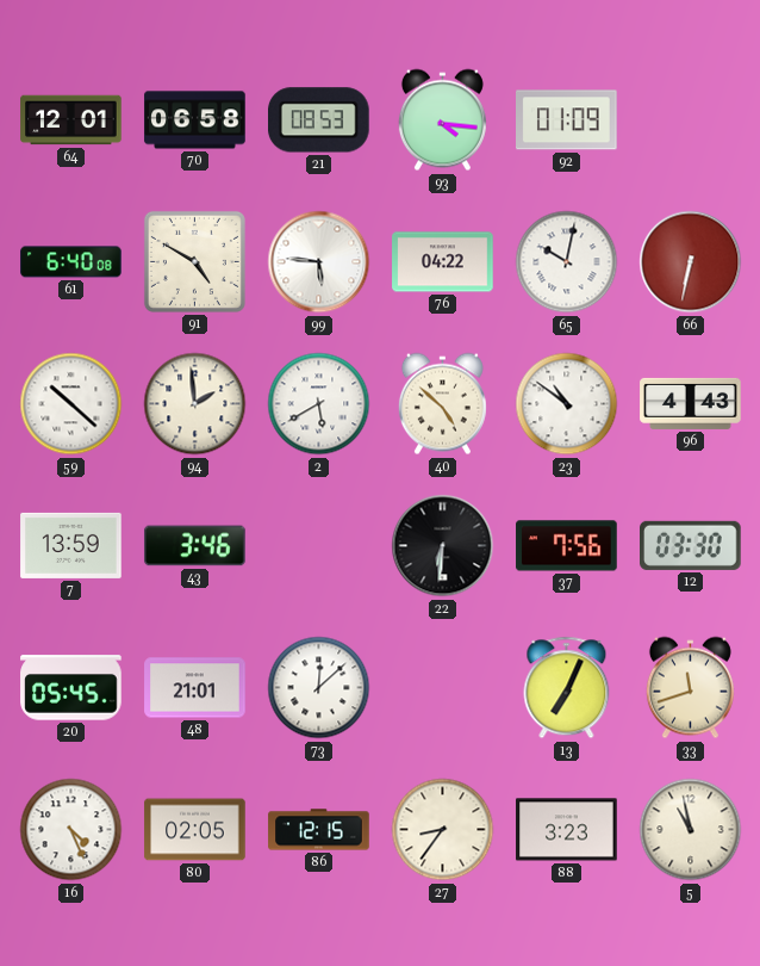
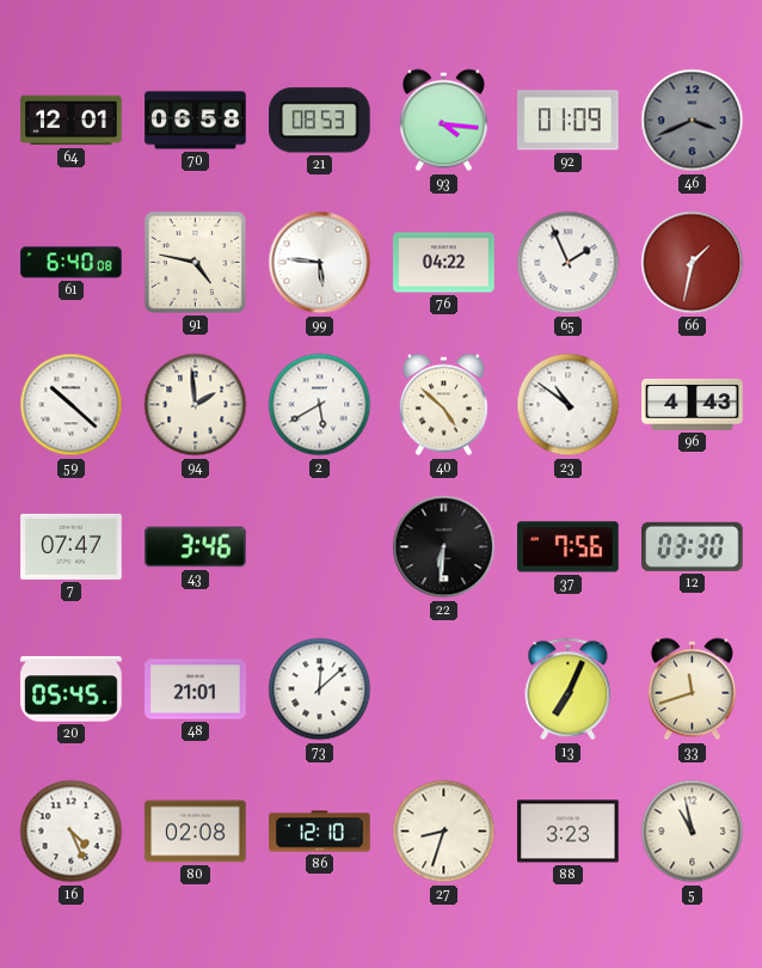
46: none -> 3:41 (693, 121)
91: 4:50 -> 4:47 (195, 262)
65: 10:02 -> 1:56 (569, 263)
66: 6:32 -> 1:32 (693, 263)
7: 13:59 -> 07:47 (72, 546)
80: 02:05 -> 02:08 (196, 832)
86: 12:15 -> 12:10 (320, 832)
27: 8:36 -> 8:33 (444, 832)
